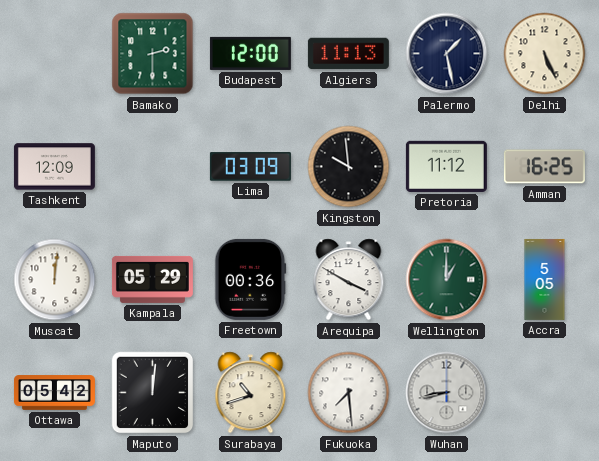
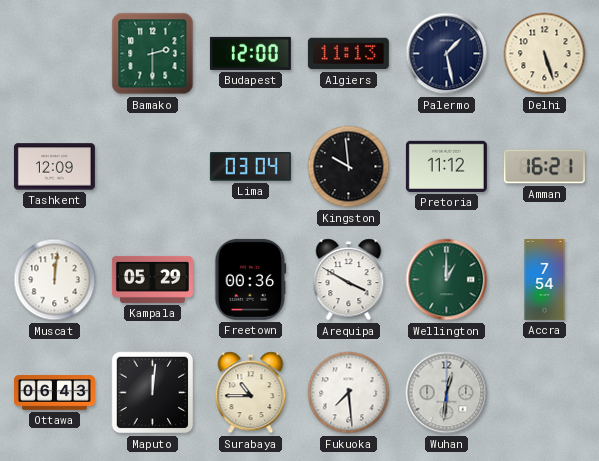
Delhi: 5:26 -> 5:27 (545, 54)
Lima: 03:09 -> 03:04 (250, 167)
Amman: 16:25 -> 16:21 (544, 167)
Accra: 5:05 -> 7:54 (545, 279)
Ottawa: 05:42 -> 06:43 (54, 393)
Surabaya: 10:42 -> 10:45 (251, 393)
Wuhan: 8:43 -> 12:31 (447, 393)
